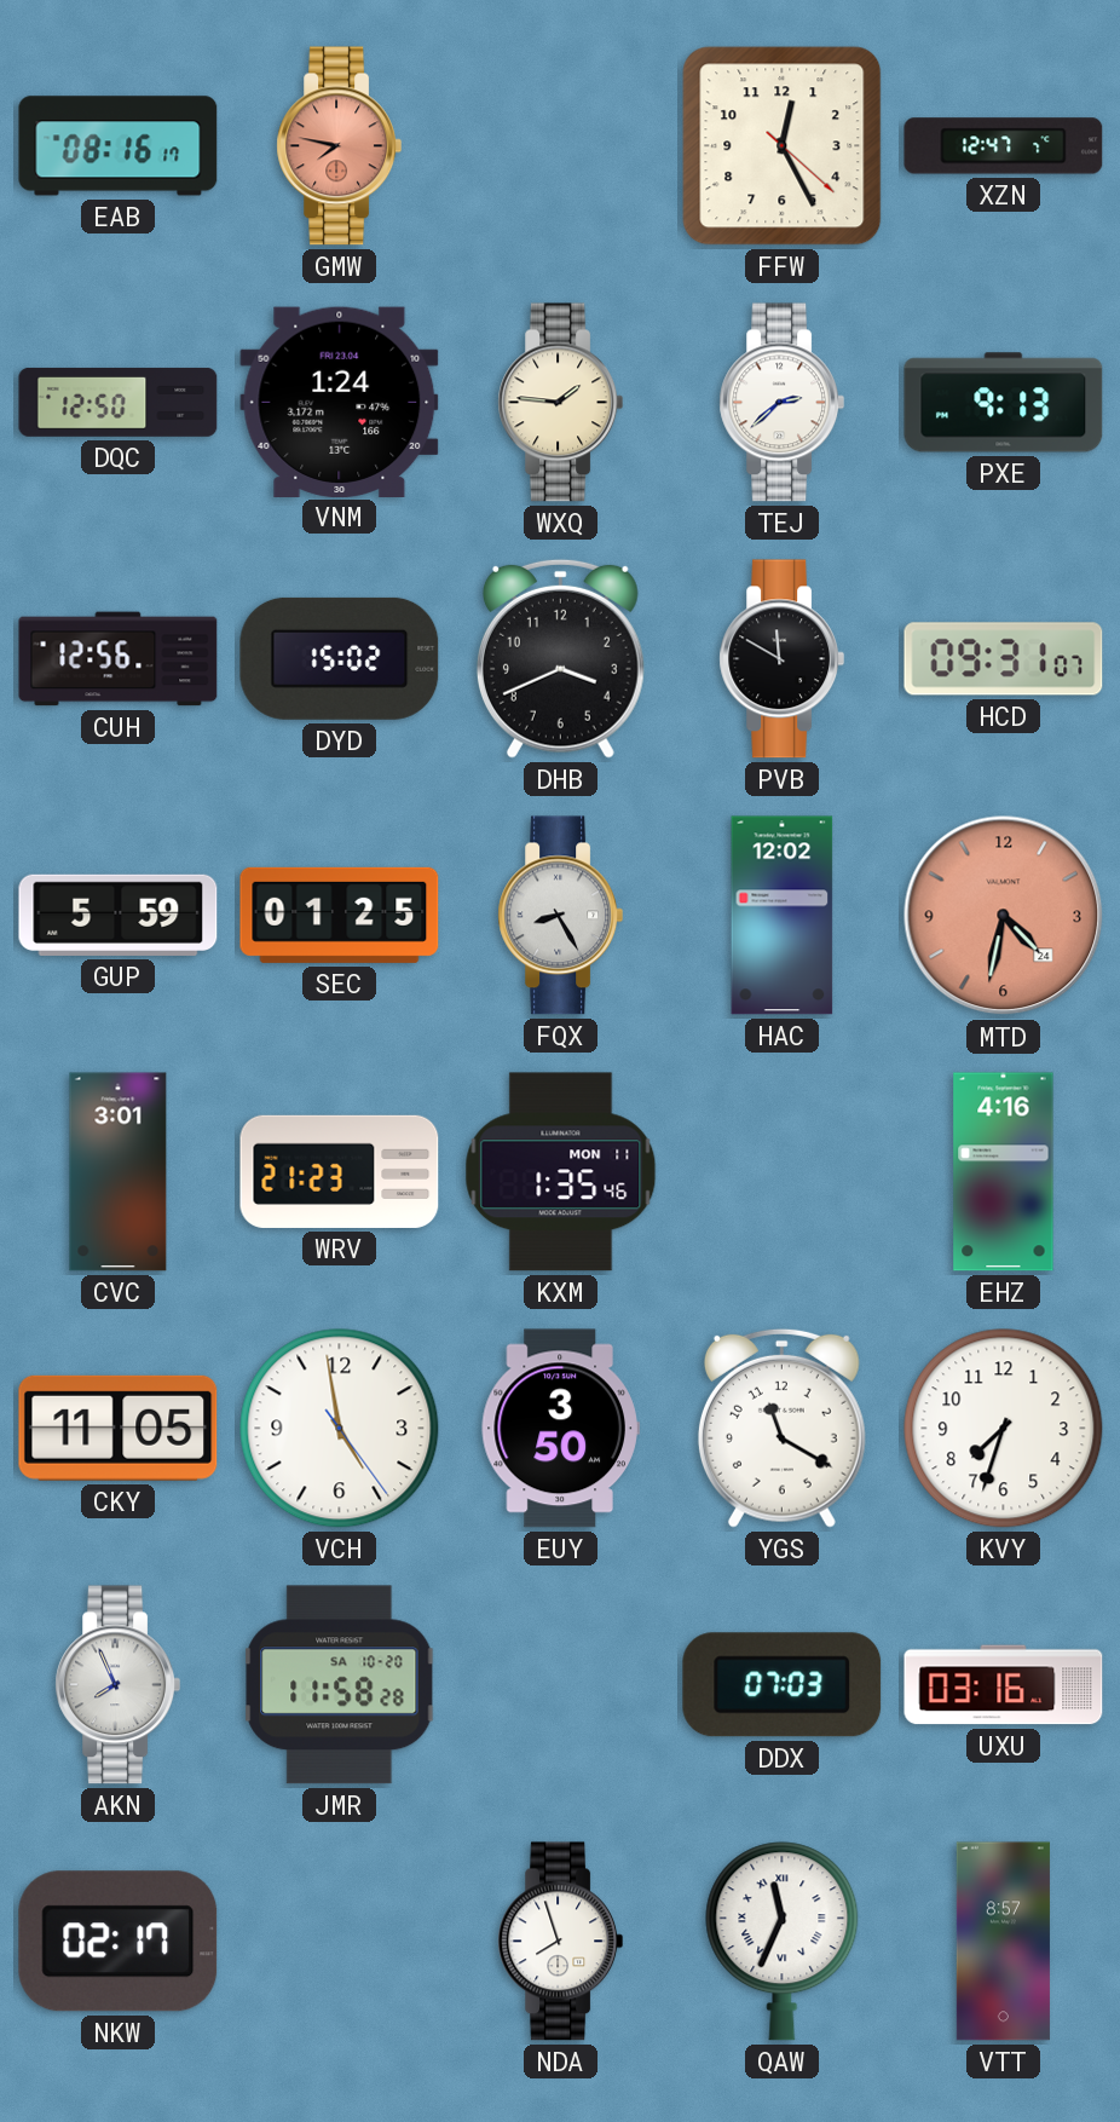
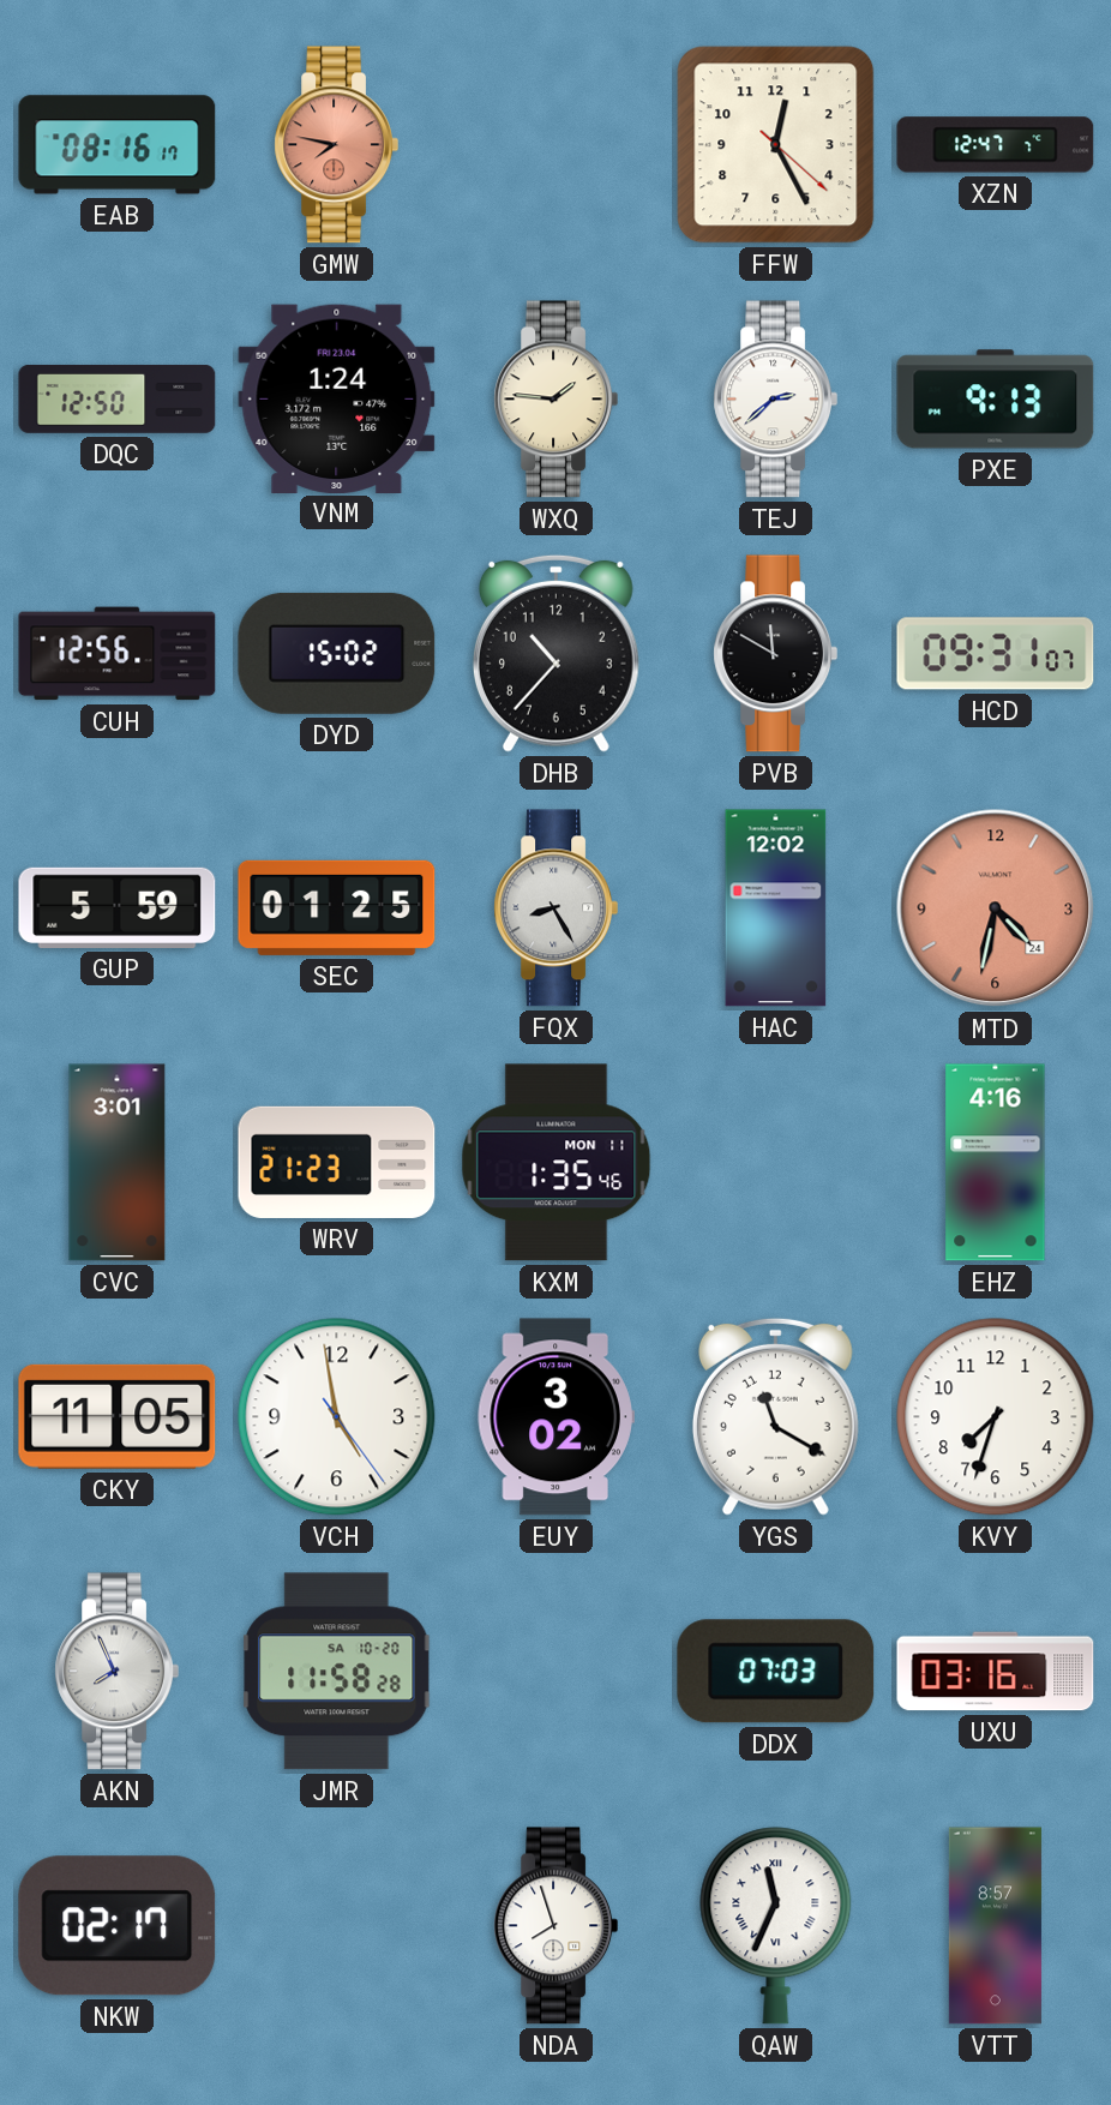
DHB: 3:41 -> 10:37 (555, 653)
EUY: 3:50 -> 3:02 (555, 1417)
